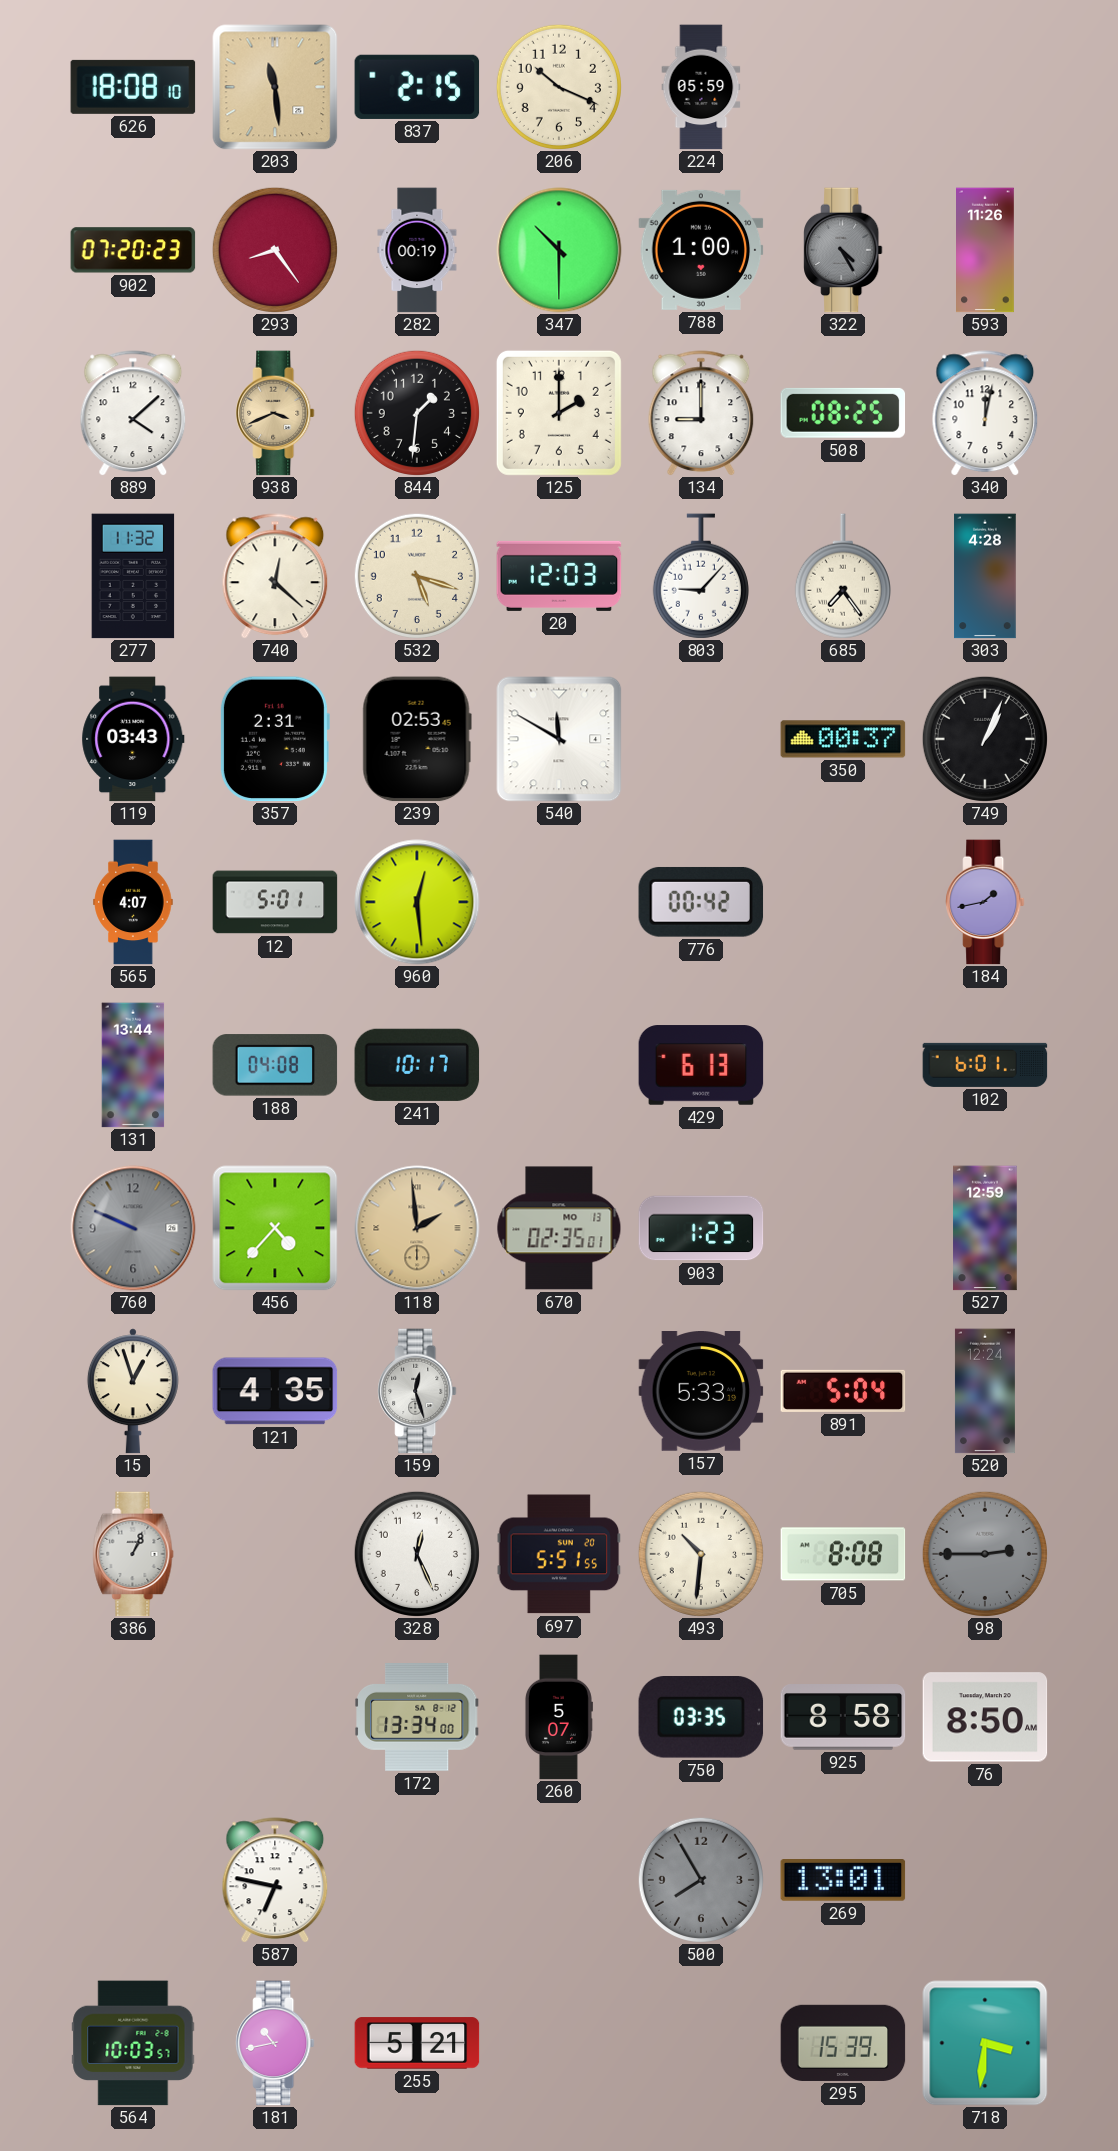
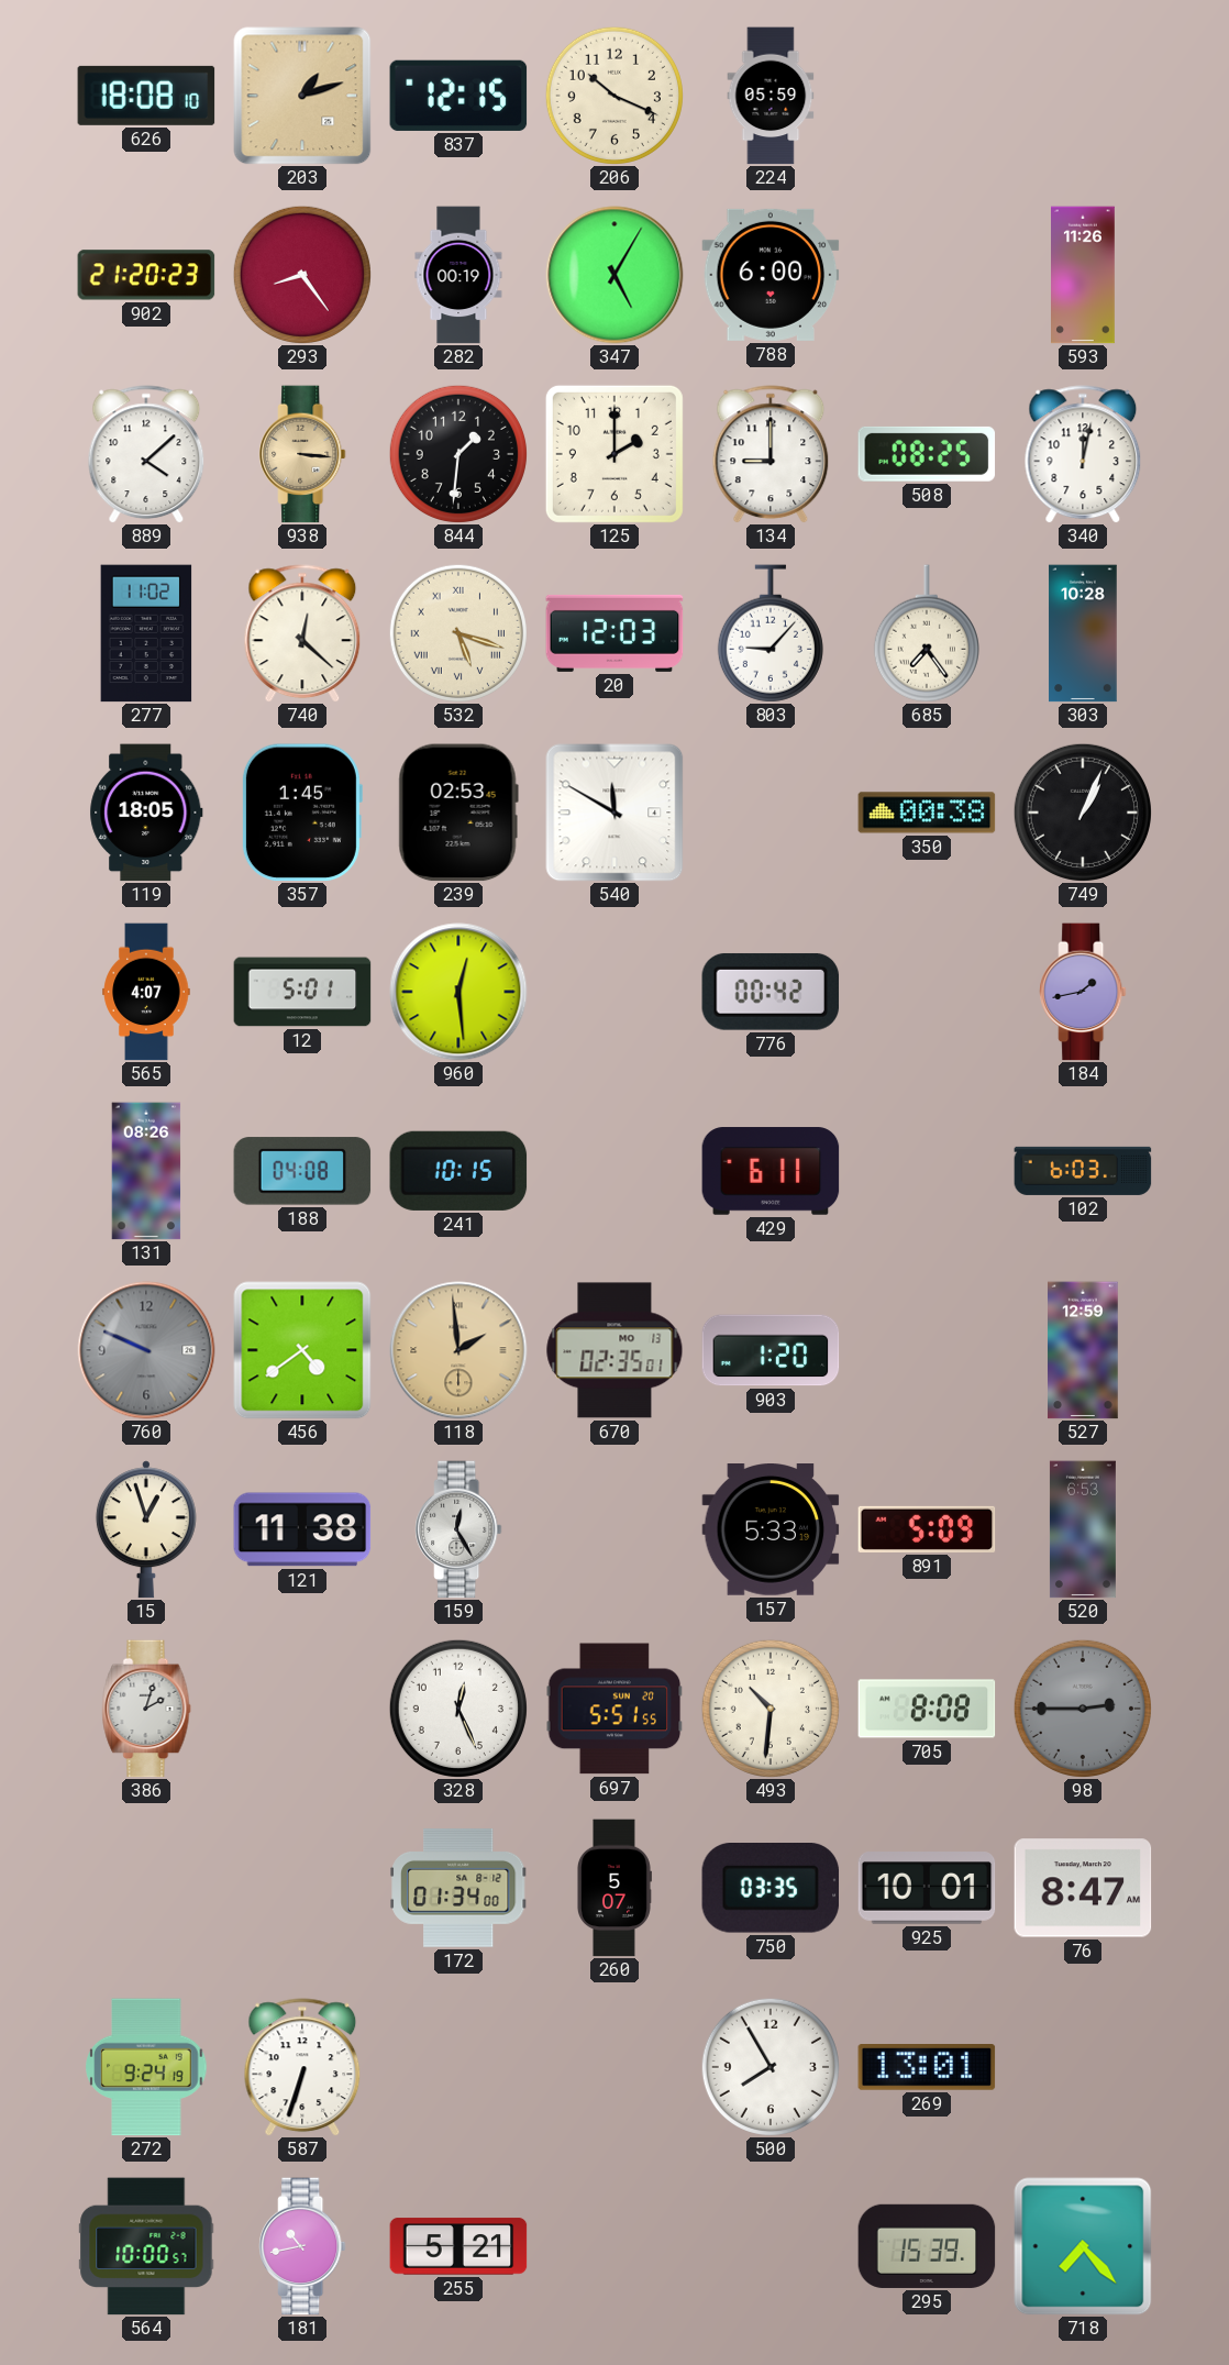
203: 11:29 -> 1:12 (302, 96)
837: 2:15 -> 12:15 (458, 96)
902: 07:20 -> 21:20 (146, 275)
347: 10:30 -> 5:05 (614, 275)
788: 1:00 -> 6:00 (771, 275)
322: 4:25 -> none (843, 250)
938: 3:41 -> 3:16 (302, 454)
277: 11:32 -> 11:02 (146, 633)
532 numerals: Arabic -> Roman (458, 633)
303: 4:28 -> 10:28 (1083, 633)
119: 03:43 -> 18:05 (146, 813)
357: 2:31 -> 1:45 (301, 813)
350: 00:37 -> 00:38 (927, 813)
131: 13:44 -> 08:26 (146, 1171)
241: 10:17 -> 10:15 (458, 1171)
429: 6:13 -> 6:11 (771, 1171)
102: 6:01 -> 6:03 (1083, 1171)
456: 4:37 -> 4:39 (302, 1350)
903: 1:23 -> 1:20 (771, 1350)
121: 4:35 -> 11:38 (302, 1529)
159: 12:27 -> 12:25 (458, 1529)
891: 5:04 -> 5:09 (927, 1529)
520: 12:24 -> 6:53 (1083, 1529)
386: 1:04 -> 2:03 (146, 1709)
172: 13:34 -> 01:34 (460, 1888)
925: 8:58 -> 10:01 (927, 1888)
76: 8:50 -> 8:47 (1083, 1888)
272: none -> 9:24 (146, 2067)
587: 6:47 -> 6:33 (302, 2067)
500 dial: grey -> white (771, 2067)
564: 10:03 -> 10:00 (146, 2246)
718: 3:31 -> 7:23 (1083, 2246)
